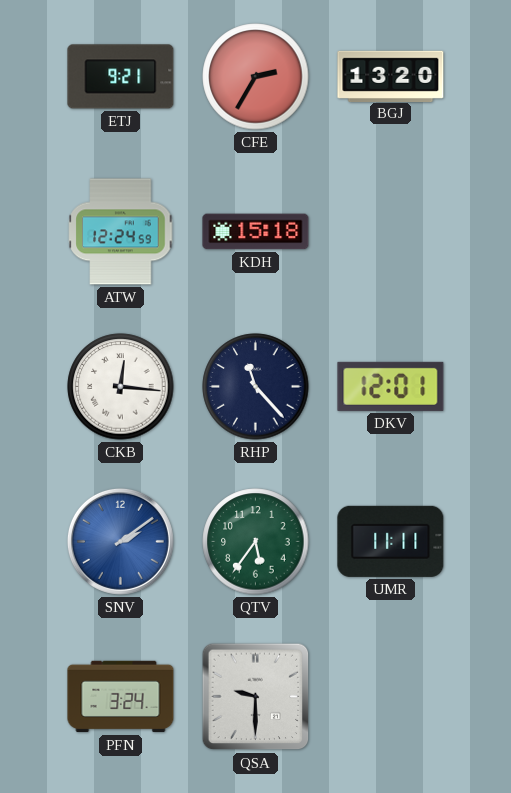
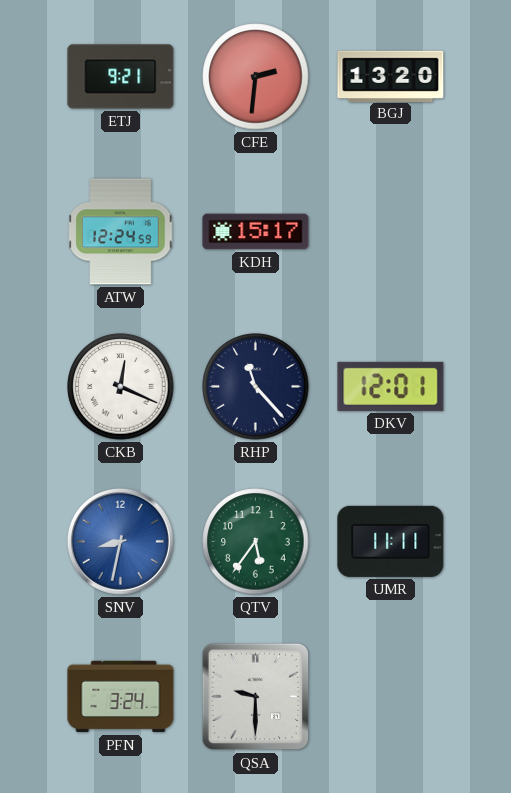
CFE: 2:35 -> 2:31 (256, 77)
KDH: 15:18 -> 15:17 (256, 232)
CKB: 12:16 -> 12:19 (121, 387)
SNV: 2:09 -> 8:32 (120, 541)
